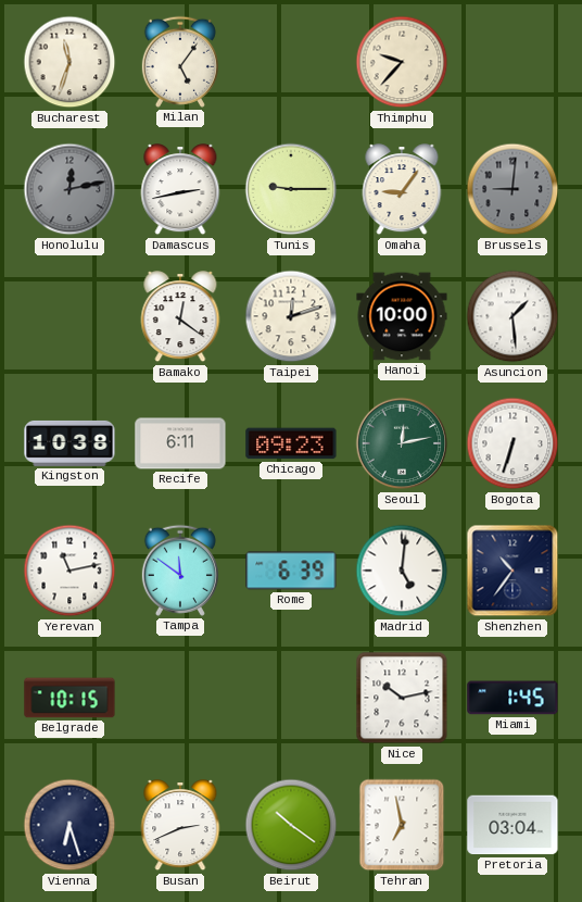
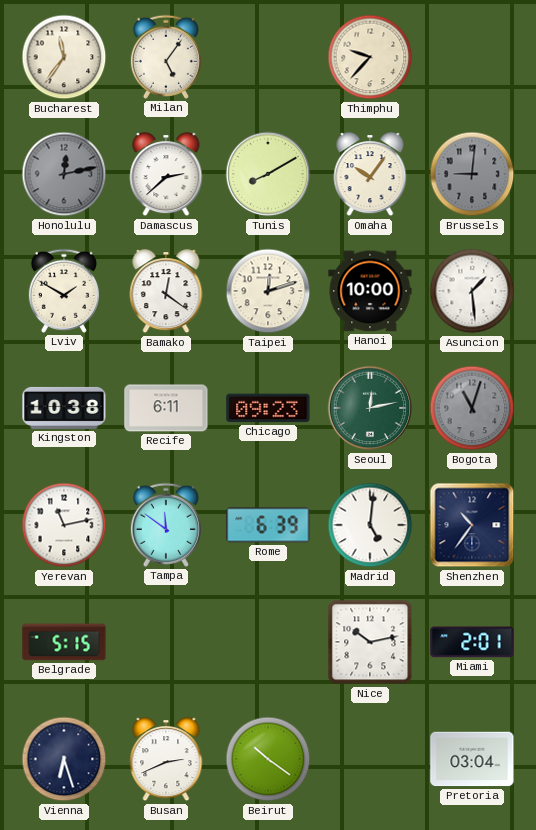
Bucharest: 11:33 -> 11:36 (64, 57)
Damascus: 2:43 -> 2:38 (166, 175)
Tunis: 9:15 -> 8:10 (268, 174)
Omaha: 9:06 -> 10:06 (370, 175)
Lviv: none -> 1:50 (64, 291)
Bogota: 6:33 -> 11:03 (472, 408)
Bogota dial: white -> grey (472, 408)
Belgrade: 10:15 -> 5:15 (64, 642)
Miami: 1:45 -> 2:01 (472, 642)
Tehran: 6:58 -> none (402, 825)
